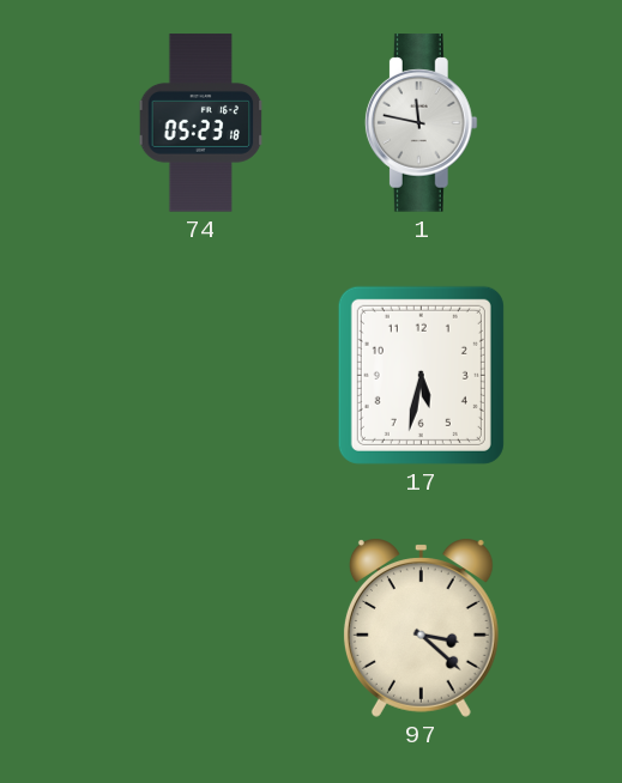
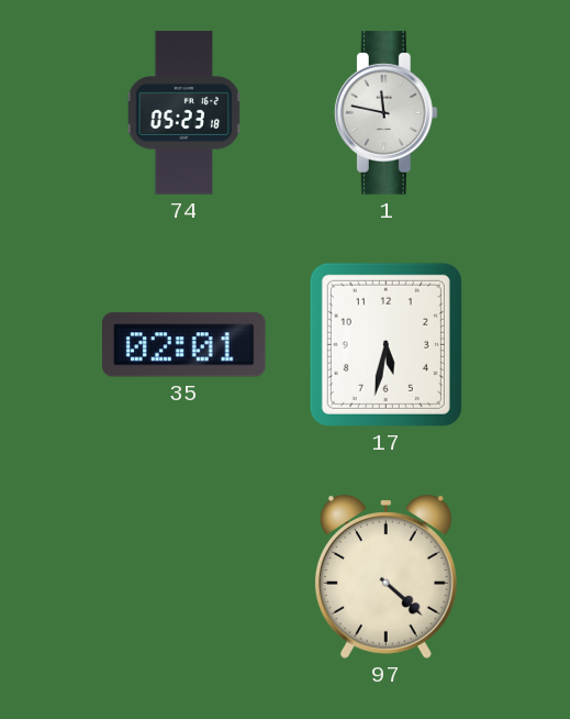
35: none -> 02:01 (185, 345)
97: 3:22 -> 4:22 (385, 576)
